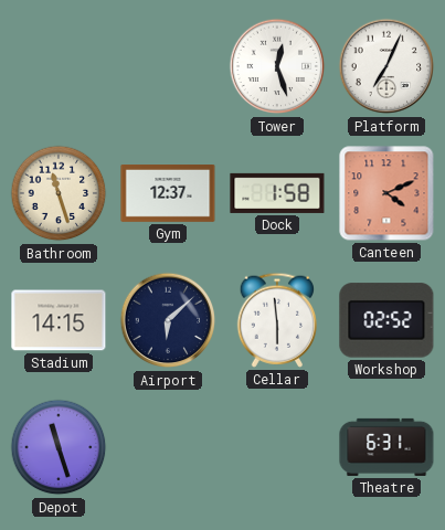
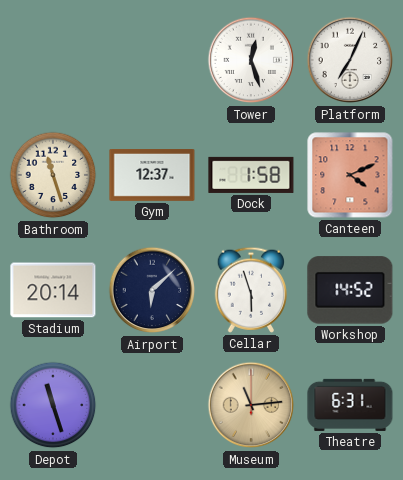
Stadium: 14:15 -> 20:14 (53, 290)
Cellar: 5:59 -> 5:57 (250, 290)
Workshop: 02:52 -> 14:52 (350, 290)
Museum: none -> 11:14 (251, 405)
